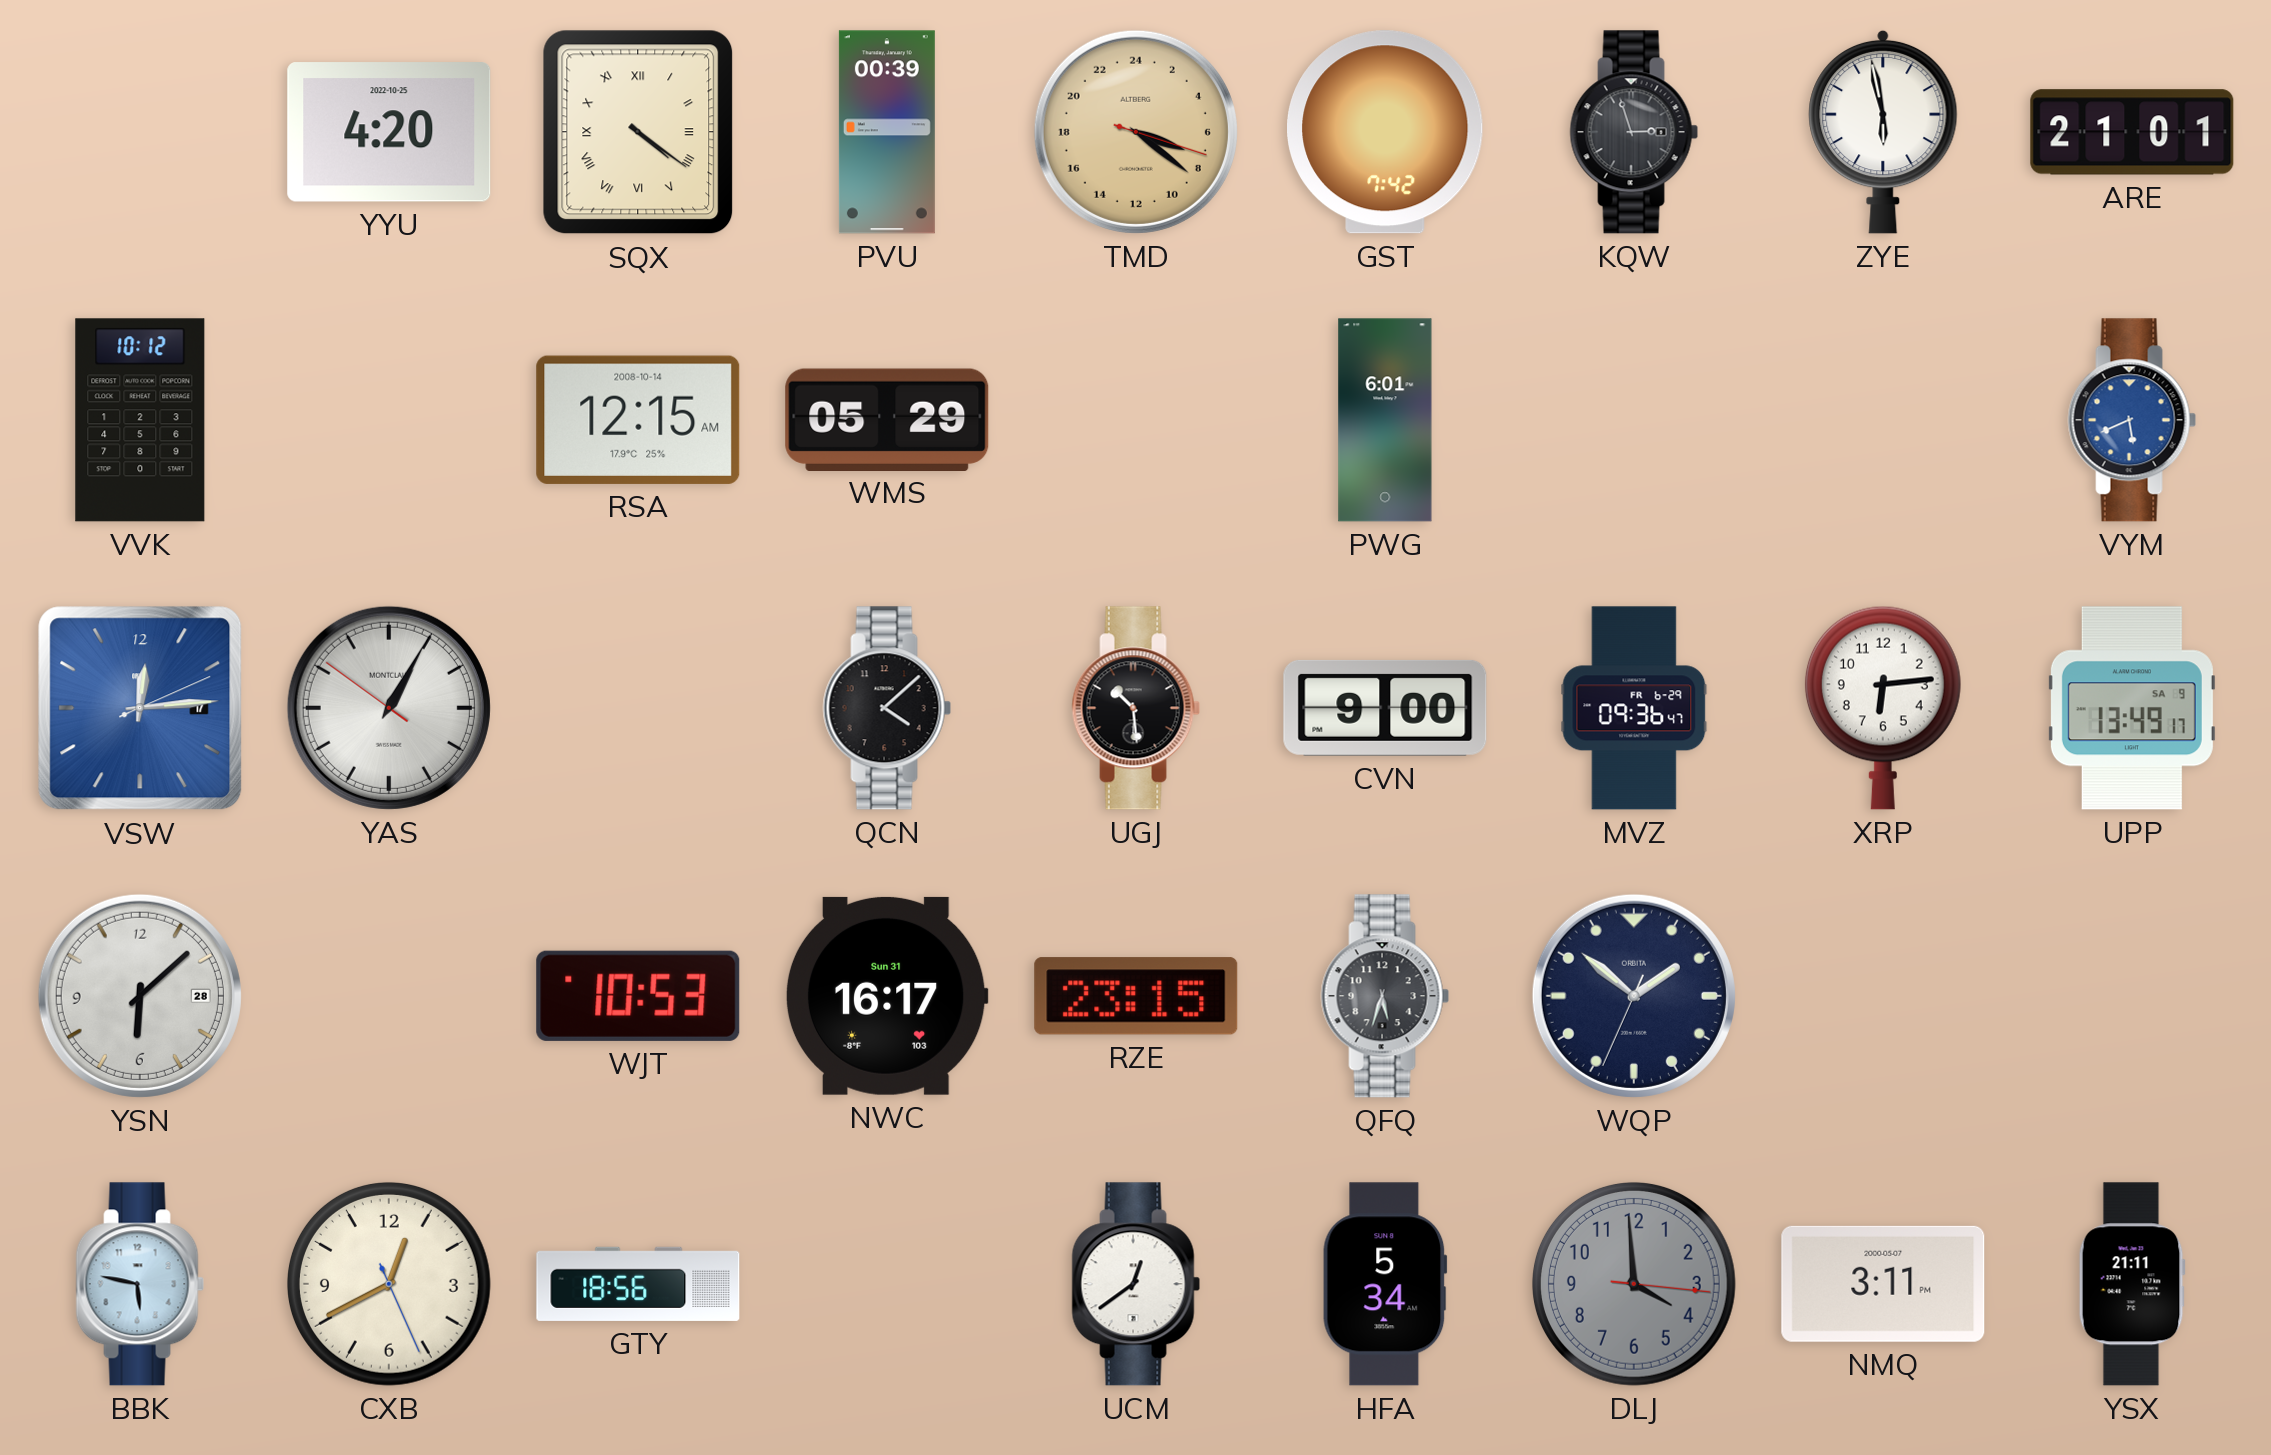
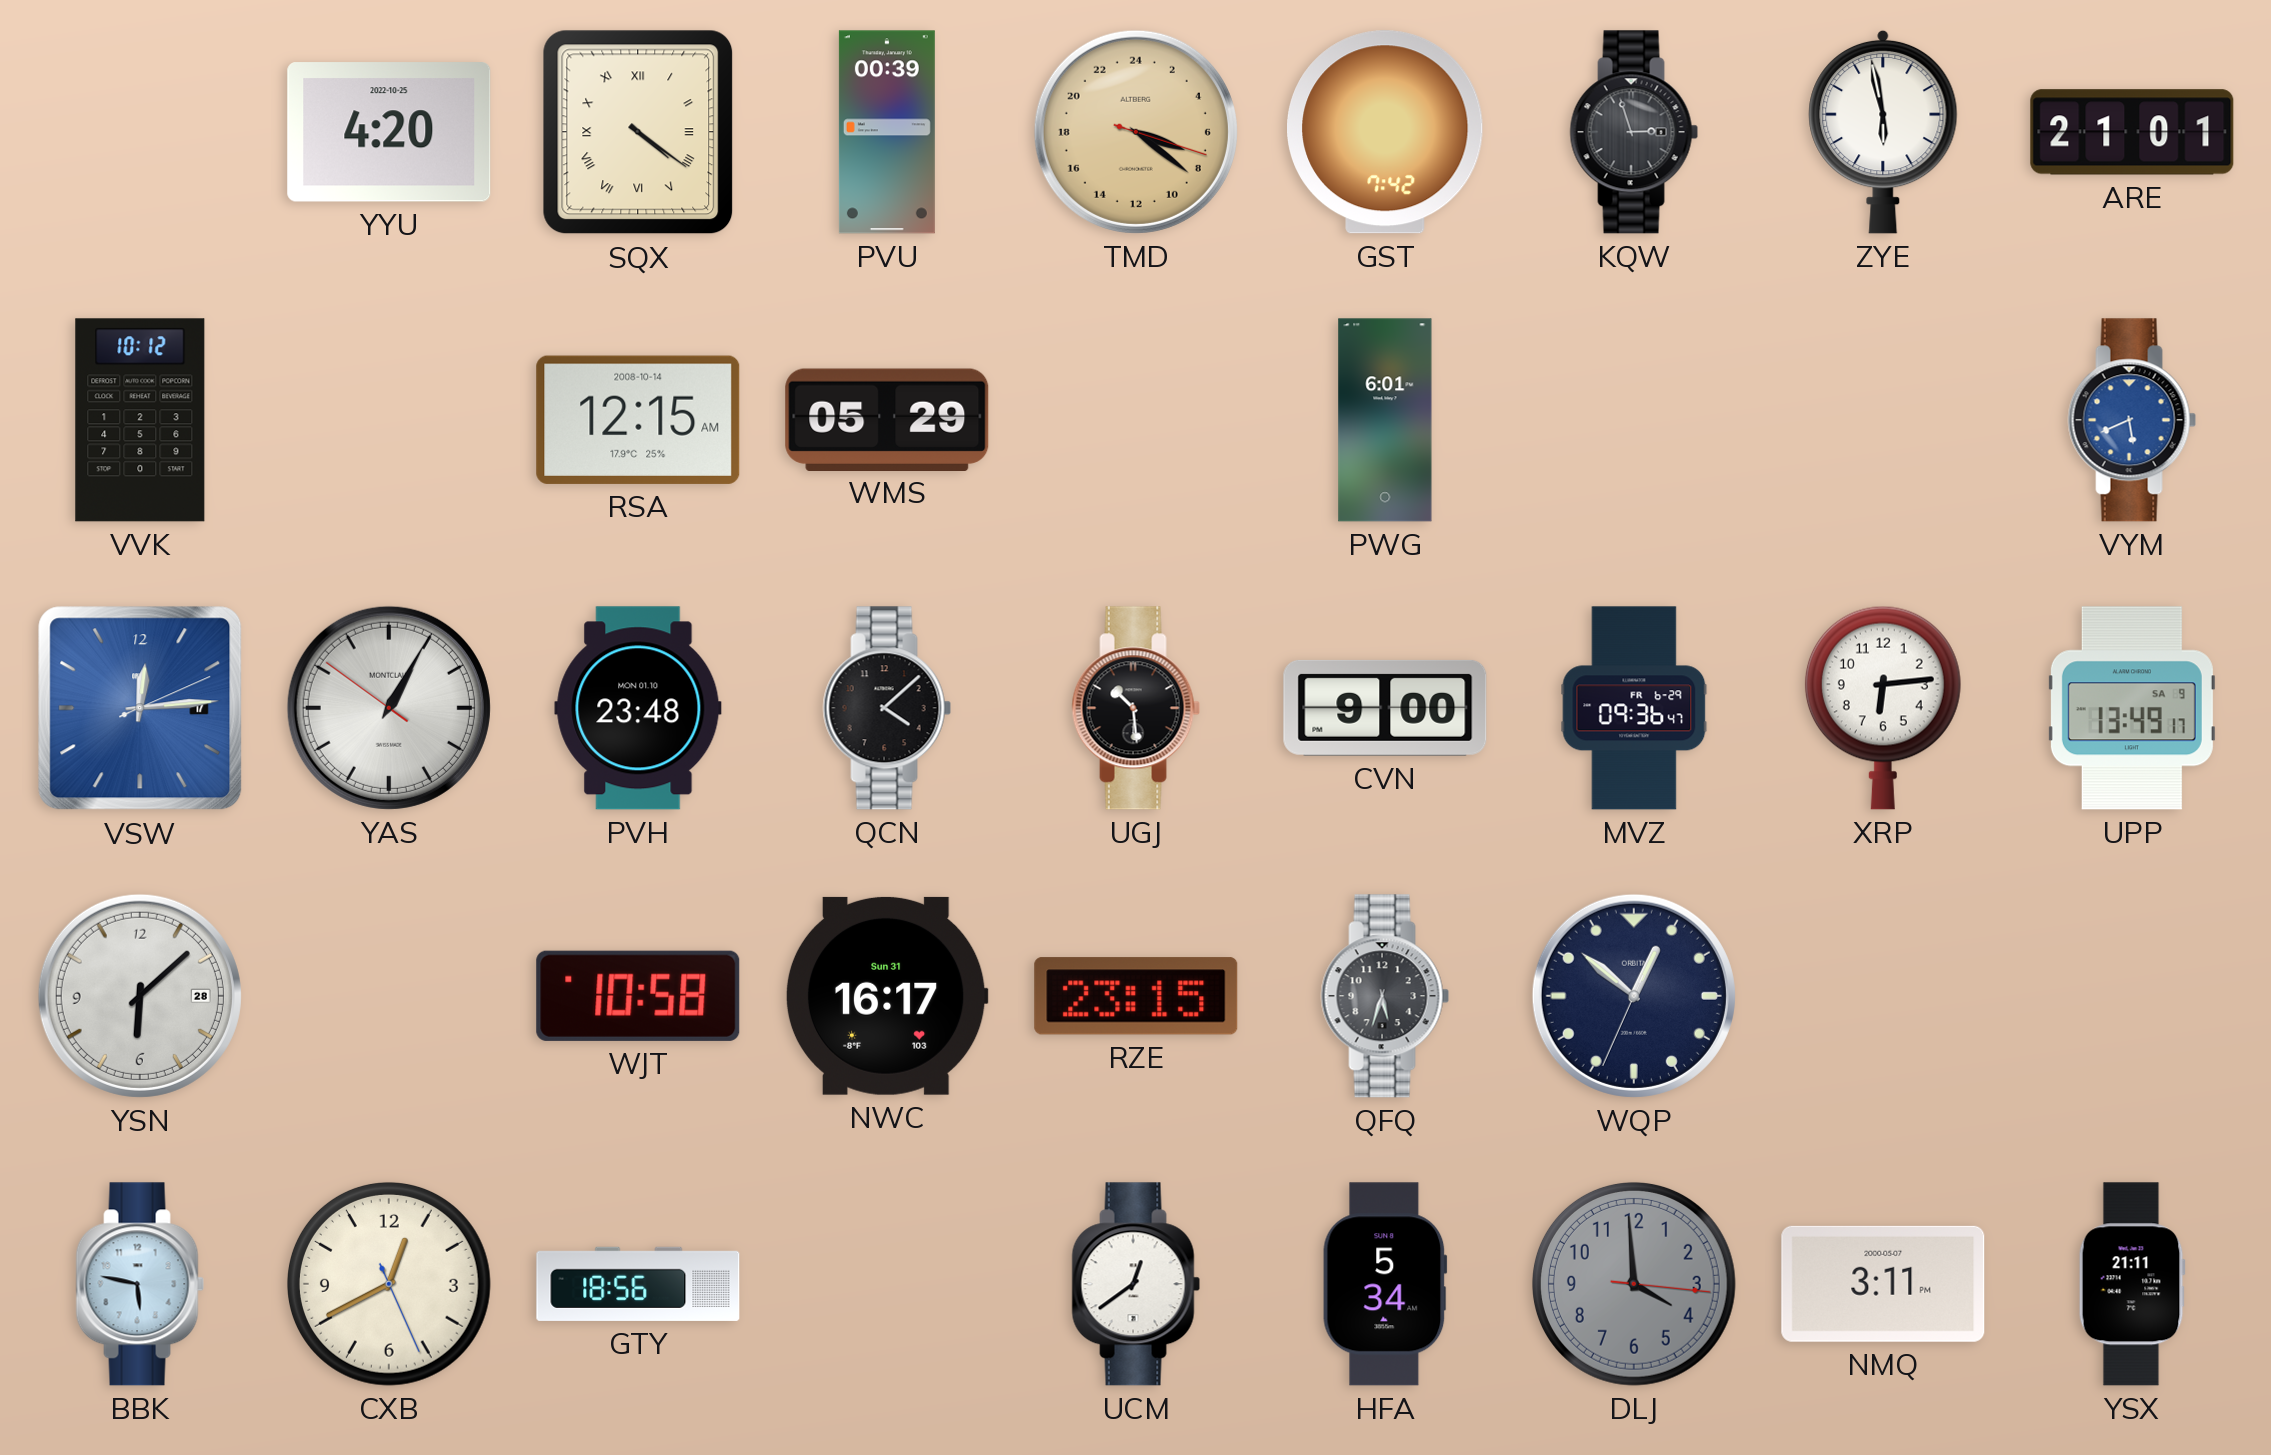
PVH: none -> 23:48 (638, 708)
WJT: 10:53 -> 10:58 (638, 996)
WQP: 1:51 -> 12:51 (1634, 996)
